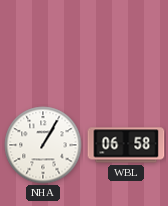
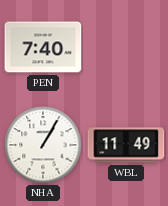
PEN: none -> 7:40 (43, 47)
WBL: 06:58 -> 11:49 (126, 145)
